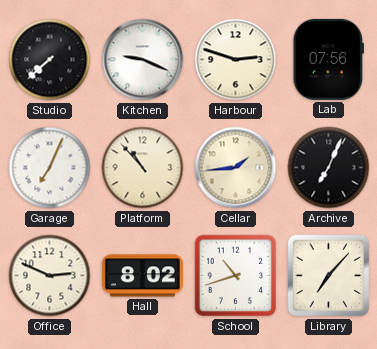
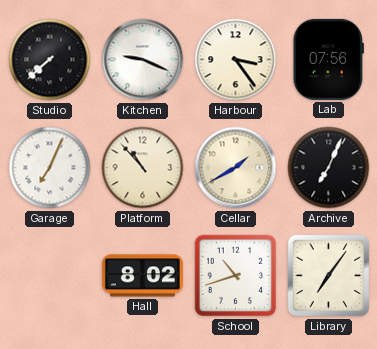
Harbour: 2:48 -> 3:24 (236, 60)
Cellar: 1:44 -> 1:40 (236, 168)
Office: 2:49 -> none (50, 276)
Library: 7:07 -> 7:06 (329, 276)
